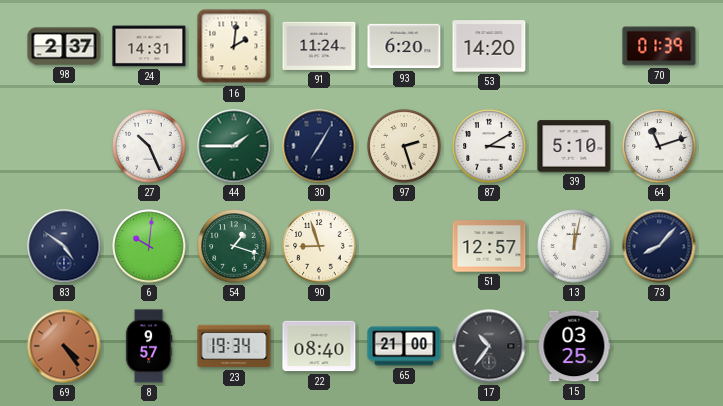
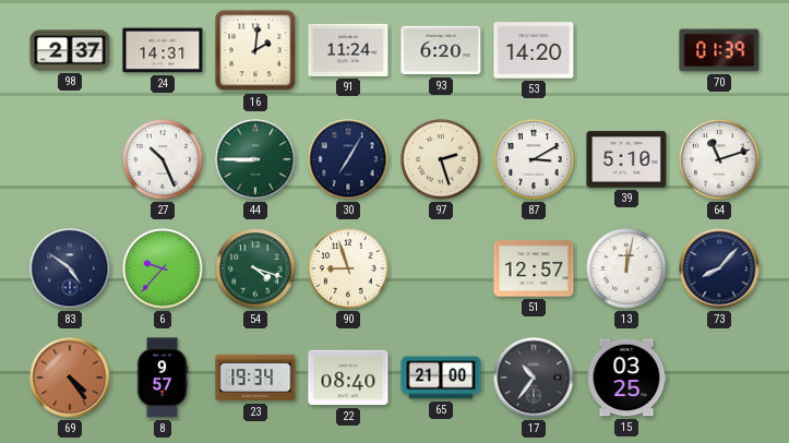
44: 1:45 -> 8:45 (255, 159)
6: 10:01 -> 9:37 (163, 268)
54: 1:18 -> 4:18 (255, 268)
